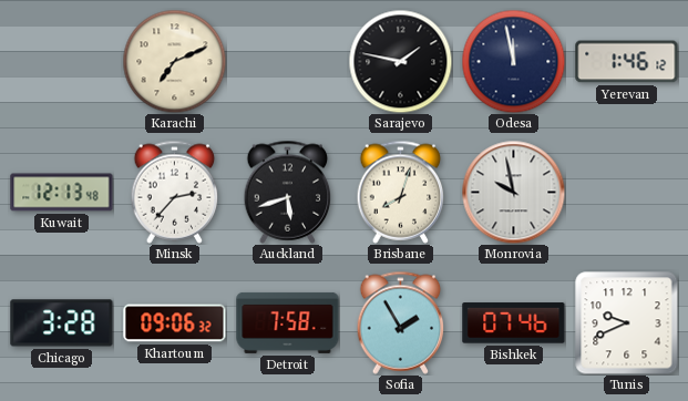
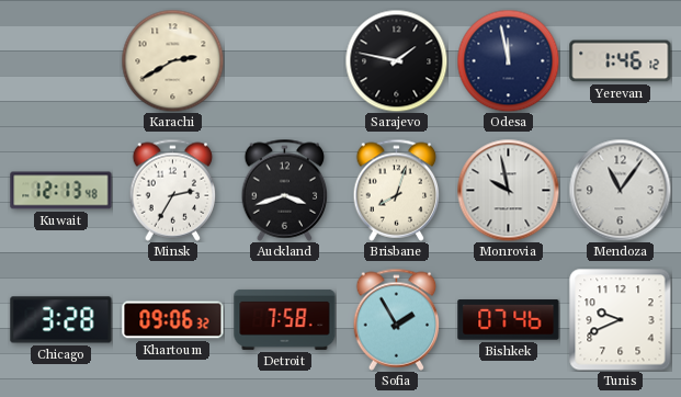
Karachi: 7:11 -> 2:40 (172, 60)
Minsk: 2:37 -> 2:35 (173, 190)
Auckland: 5:42 -> 3:42 (285, 190)
Mendoza: none -> 11:06 (620, 190)
